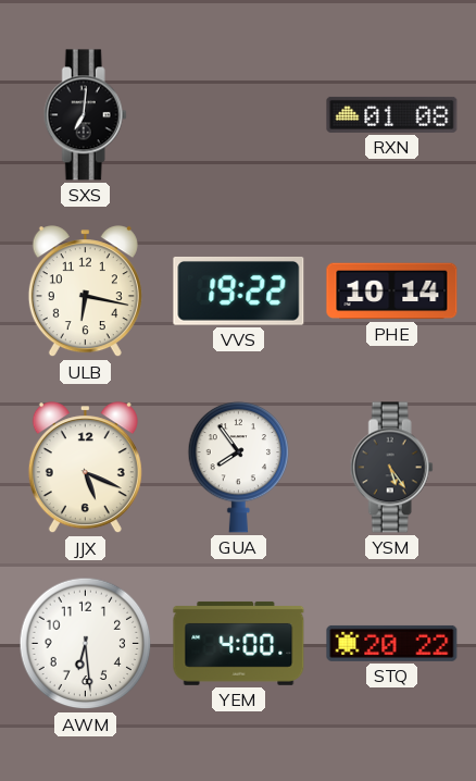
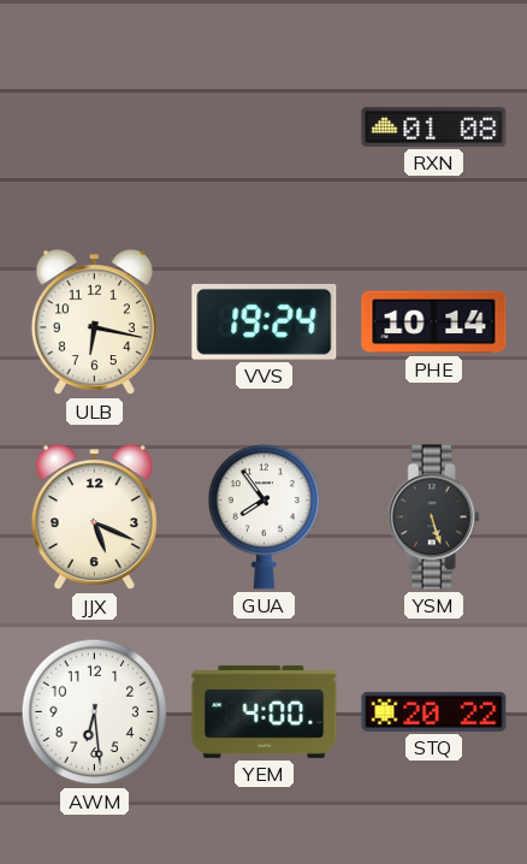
SXS: 7:01 -> none (85, 115)
VVS: 19:22 -> 19:24 (265, 321)
YSM: 5:24 -> 5:27 (433, 517)
